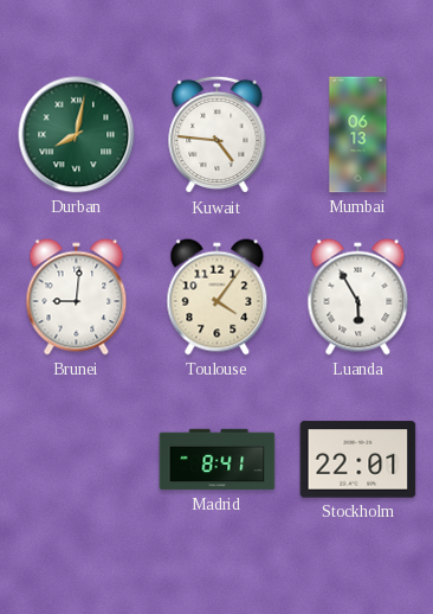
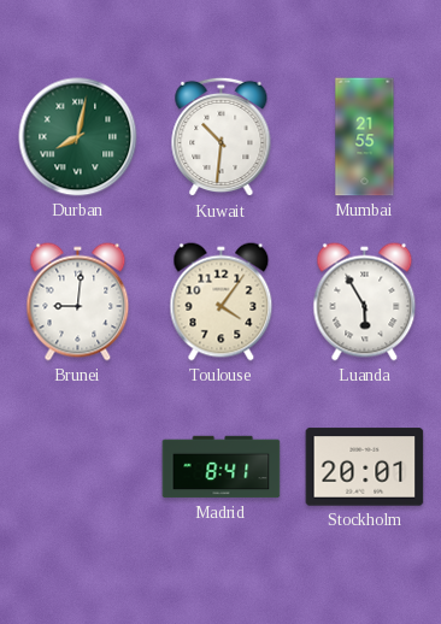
Kuwait: 4:46 -> 10:31 (222, 137)
Mumbai: 06:13 -> 21:55 (365, 137)
Stockholm: 22:01 -> 20:01 (365, 467)
